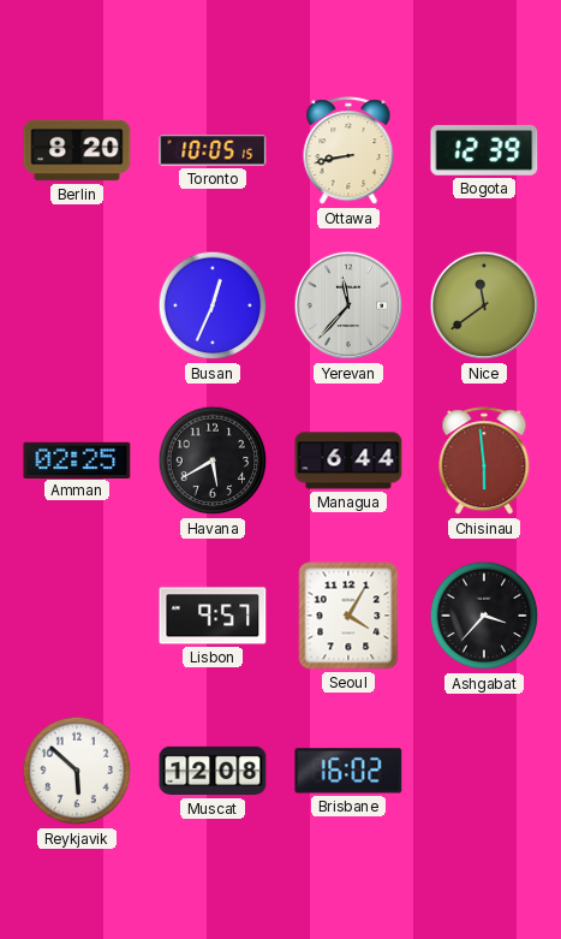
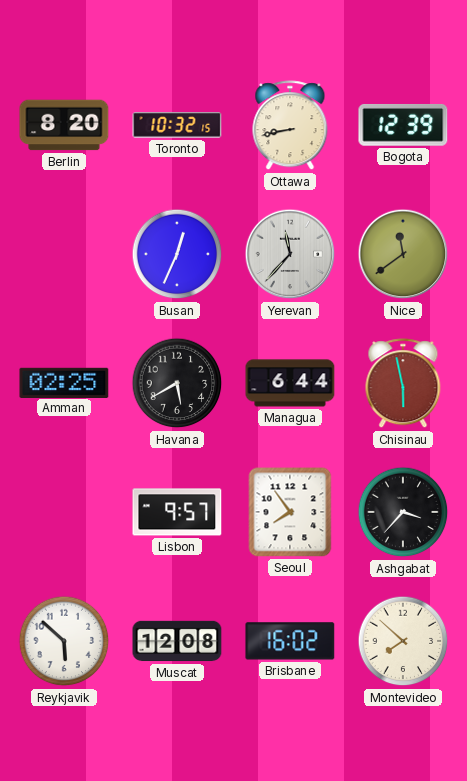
Toronto: 10:05 -> 10:32 (177, 125)
Chisinau: 5:59 -> 5:58 (403, 384)
Seoul: 4:05 -> 7:54 (290, 512)
Montevideo: none -> 7:52 (403, 641)
